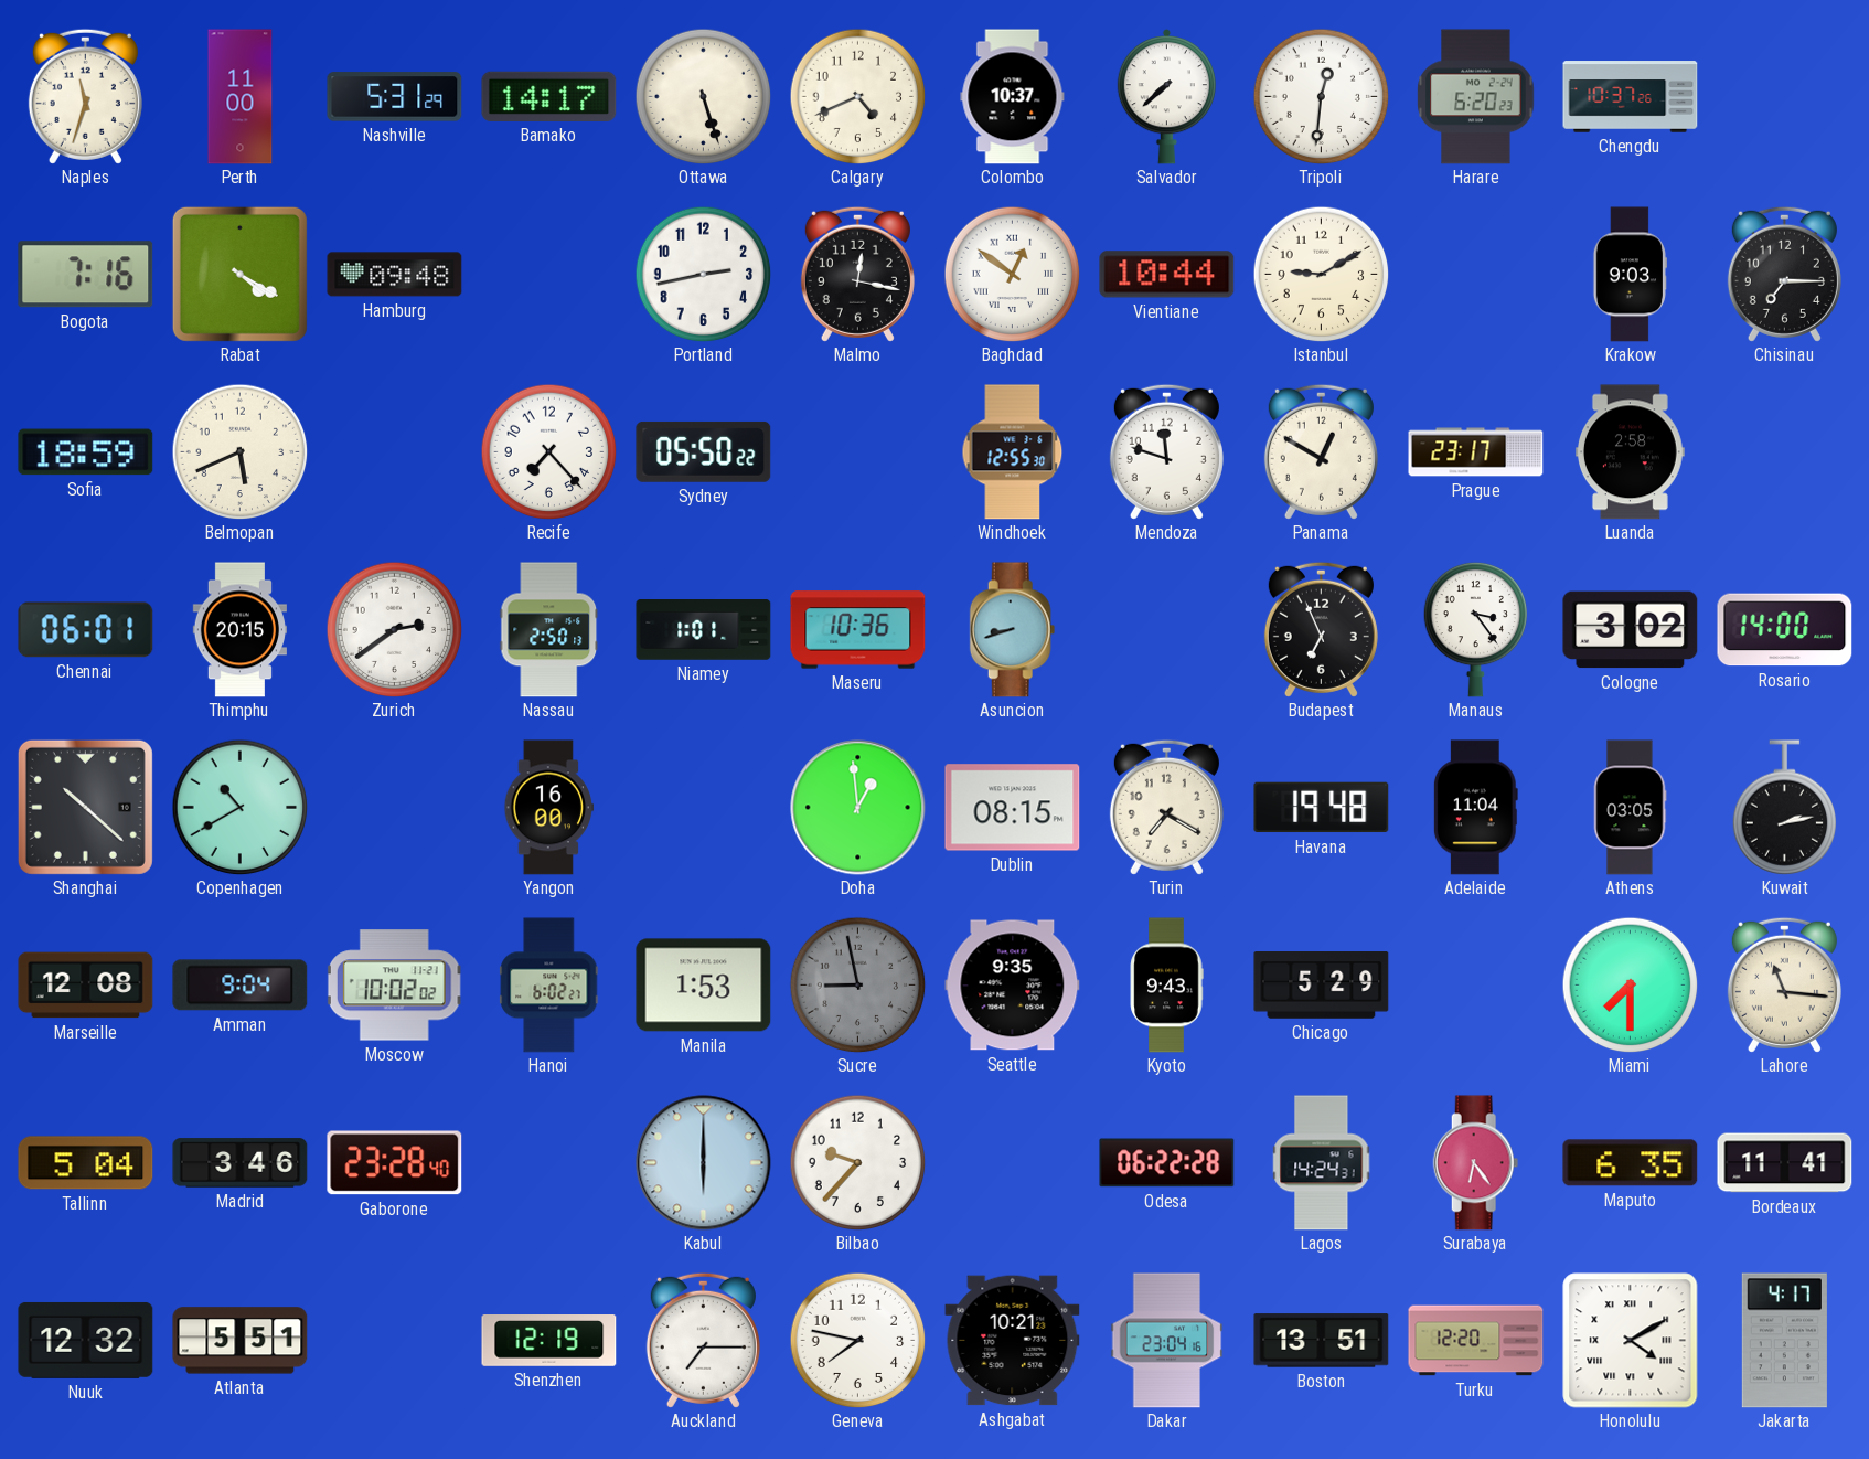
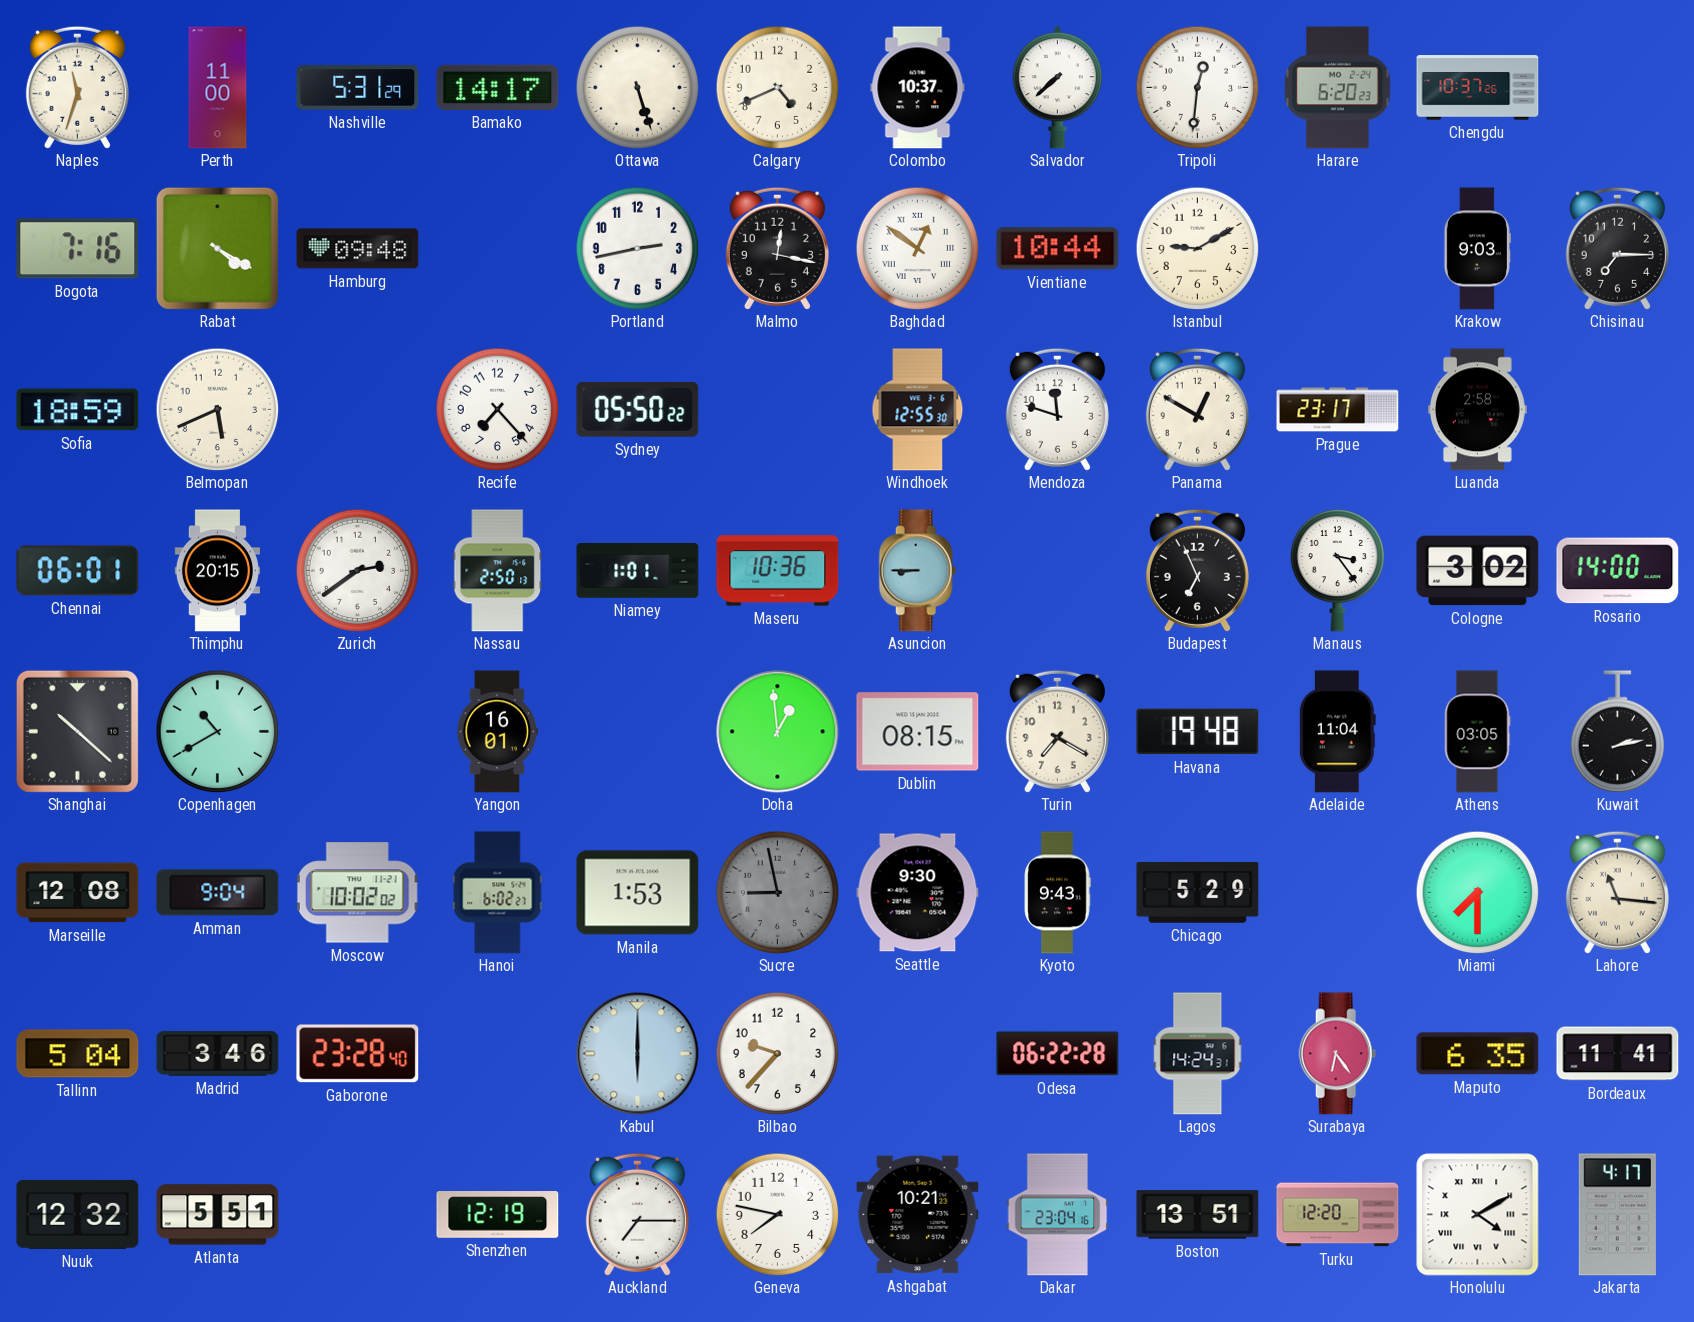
Asuncion: 8:42 -> 8:45 (918, 571)
Yangon: 16:00 -> 16:01 (498, 732)
Seattle: 9:35 -> 9:30 (918, 893)
